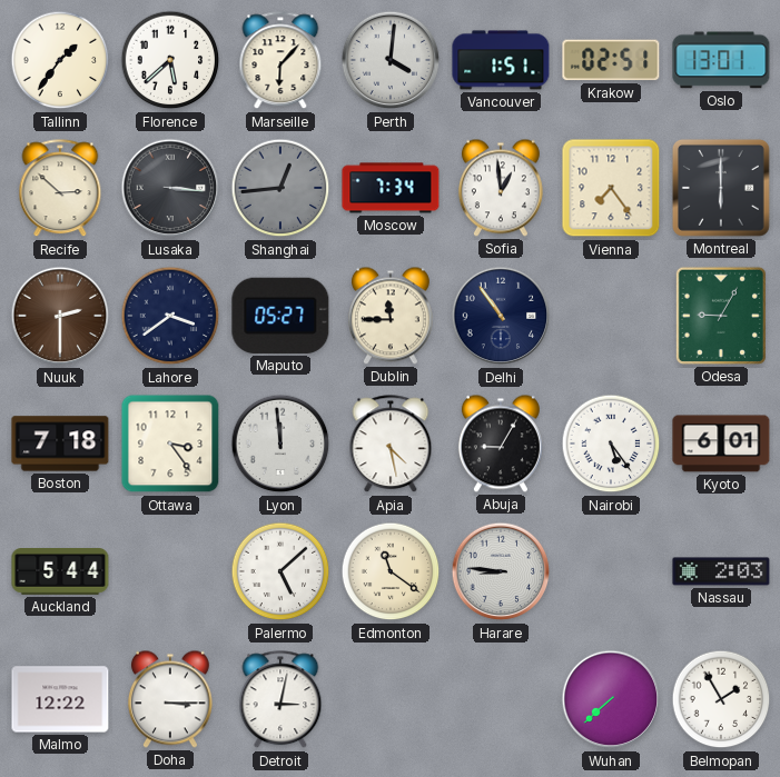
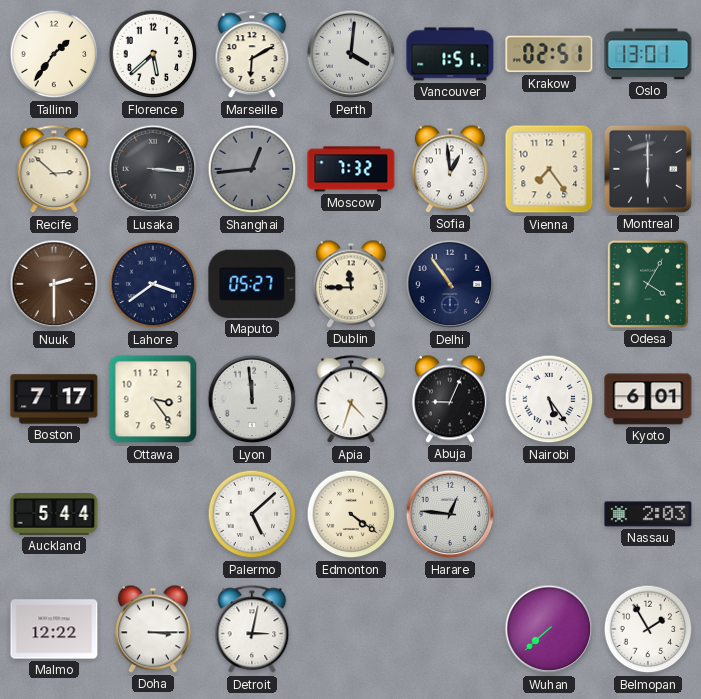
Marseille: 6:07 -> 6:10 (252, 55)
Moscow: 7:34 -> 7:32 (351, 169)
Odesa: 9:05 -> 4:05 (648, 284)
Boston: 7:18 -> 7:17 (54, 399)
Apia: 4:28 -> 4:33 (351, 400)
Abuja: 9:05 -> 9:04 (450, 399)
Edmonton: 11:21 -> 4:21 (351, 514)
Harare: 8:46 -> 12:46 (450, 514)
